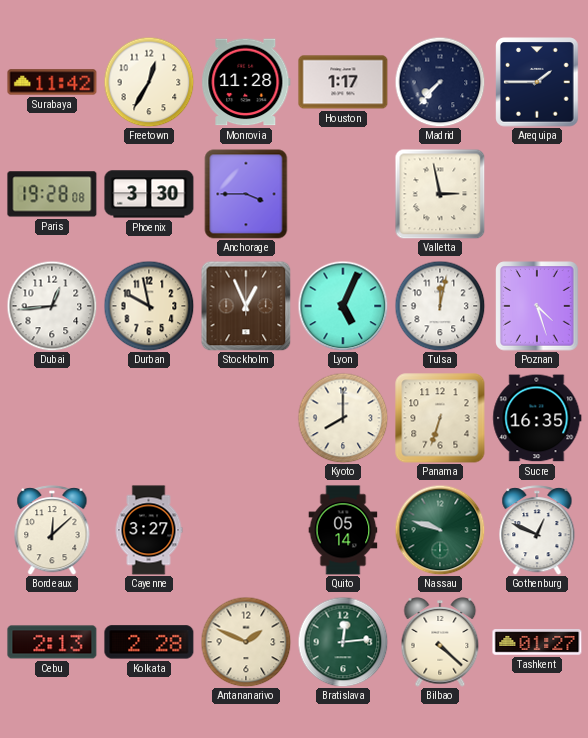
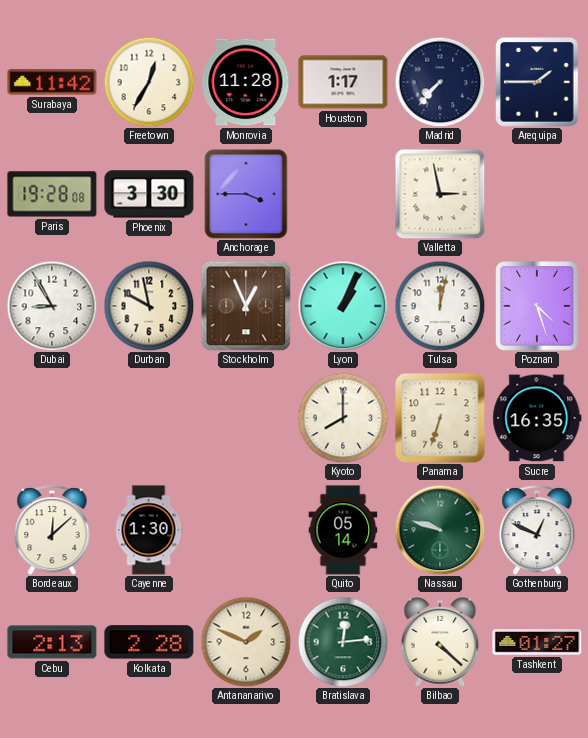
Dubai: 12:44 -> 8:55 (52, 306)
Lyon: 5:04 -> 1:04 (343, 306)
Cayenne: 3:27 -> 1:30 (149, 530)
